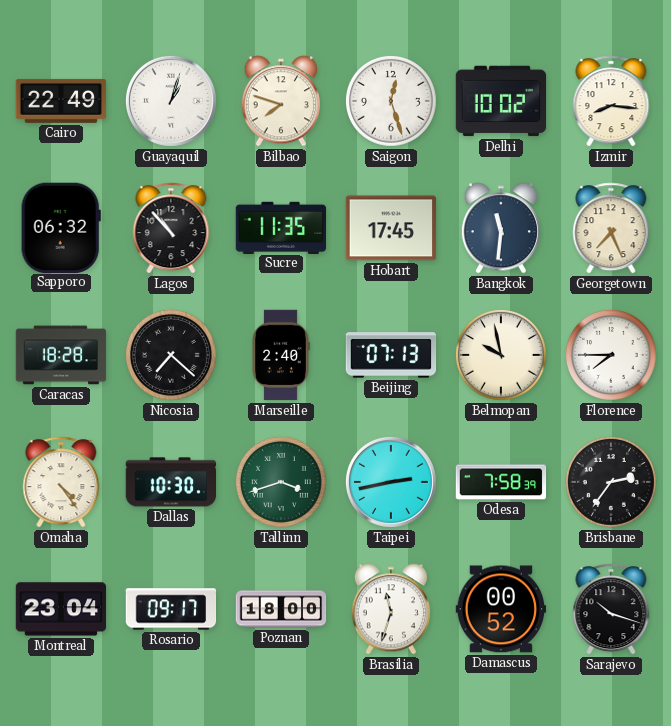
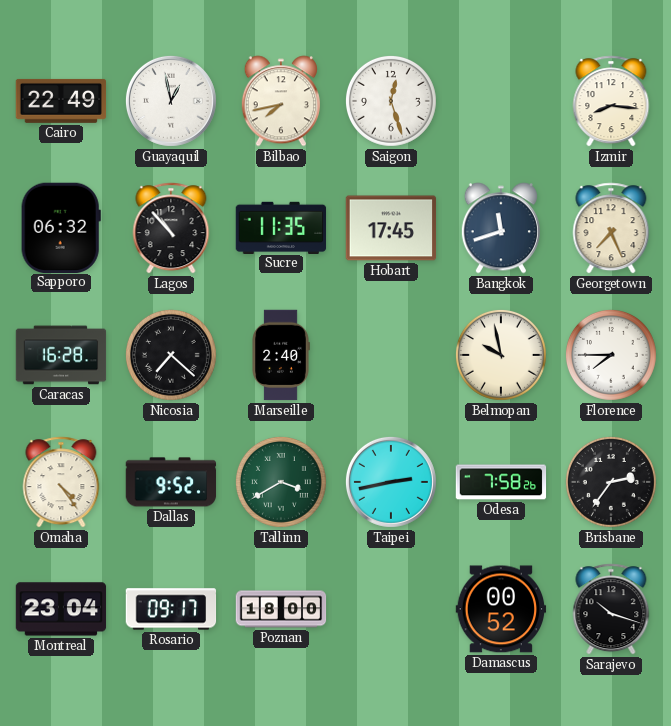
Guayaquil: 1:03 -> 12:58 (171, 101)
Bilbao: 7:48 -> 7:43 (281, 101)
Delhi: 10:02 -> none (501, 101)
Bangkok: 11:31 -> 11:42 (501, 228)
Caracas: 18:28 -> 16:28 (61, 355)
Beijing: 07:13 -> none (391, 355)
Dallas: 10:30 -> 9:52 (171, 482)
Tallinn: 3:42 -> 3:40 (281, 482)
Odesa: 7:58:39 -> 7:58:26 (501, 482)
Brasilia: 11:33 -> none (391, 609)
